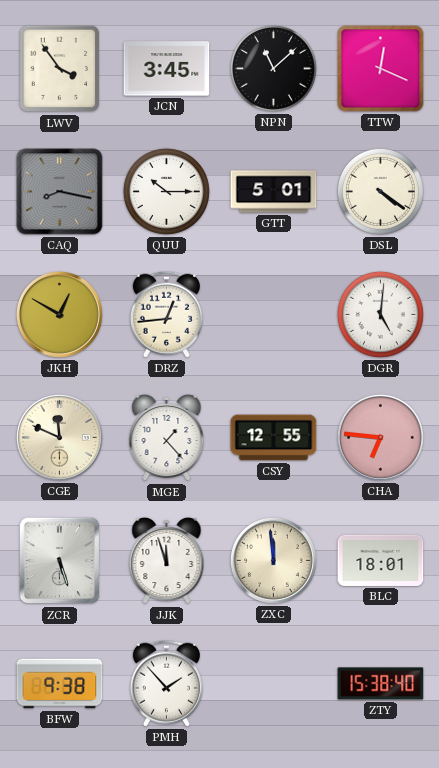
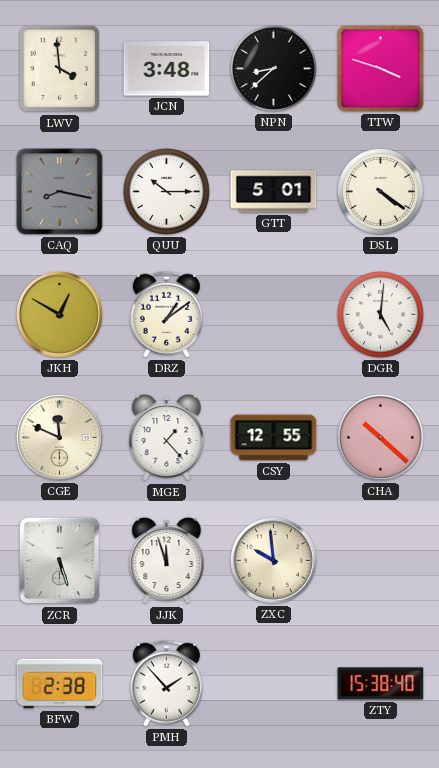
LWV: 3:54 -> 3:59 (60, 69)
JCN: 3:45 -> 3:48 (167, 69)
NPN: 11:08 -> 8:38 (273, 68)
TTW: 12:19 -> 3:48 (381, 69)
DRZ: 12:44 -> 1:09 (166, 314)
CHA: 6:46 -> 10:22 (380, 437)
ZXC: 11:59 -> 9:59 (273, 560)
BLC: 18:01 -> none (381, 560)
BFW: 9:38 -> 2:38 (60, 684)
